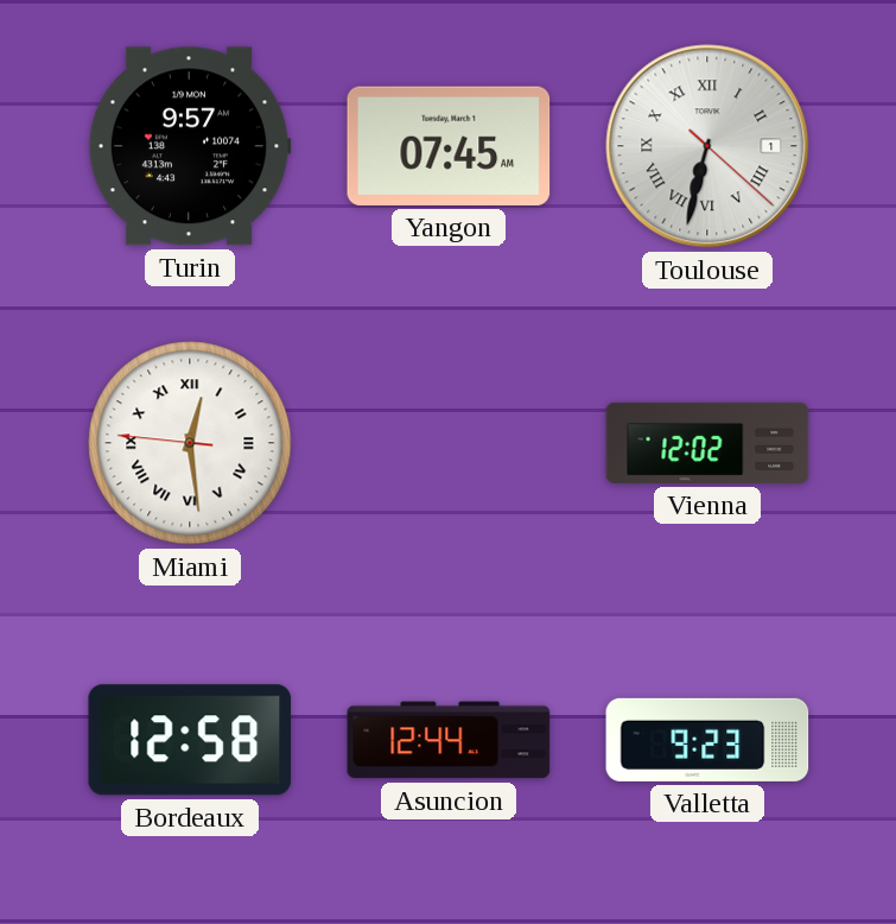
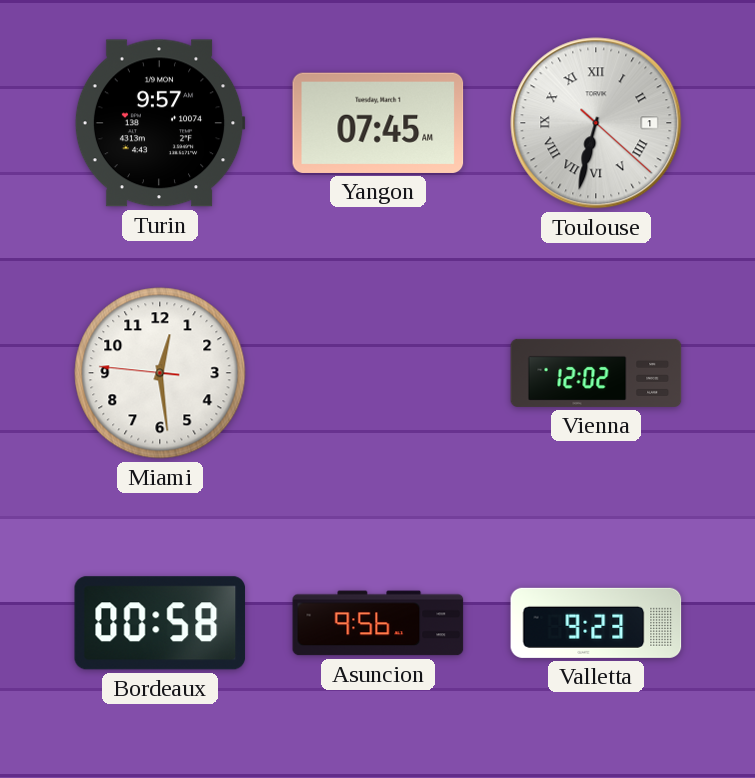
Miami numerals: Roman -> Arabic (160, 373)
Bordeaux: 12:58 -> 00:58 (160, 623)
Asuncion: 12:44 -> 9:56 (378, 623)
